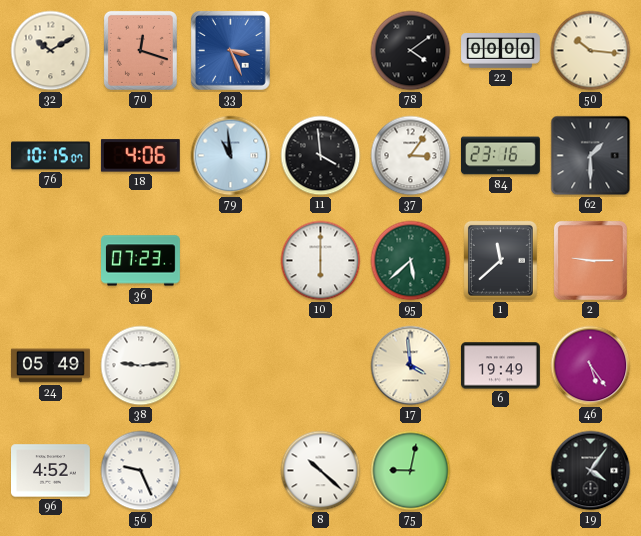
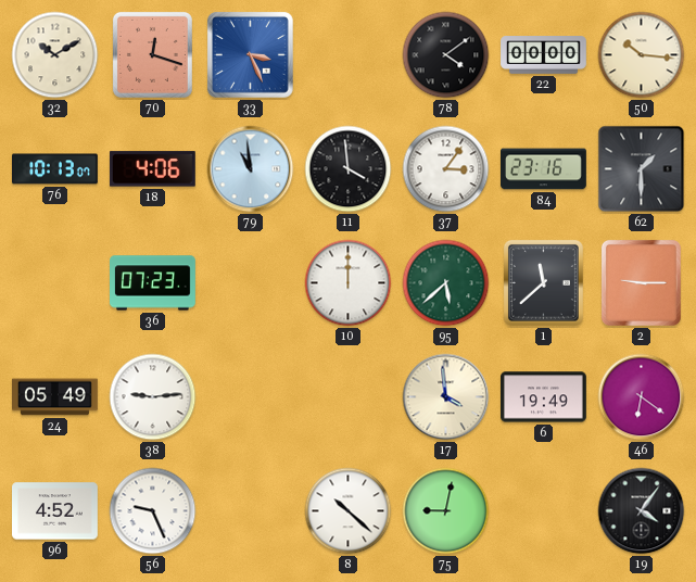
76: 10:15 -> 10:13 (55, 169)
10: 6:00 -> 12:00 (349, 283)
46: 5:24 -> 6:21 (642, 397)
